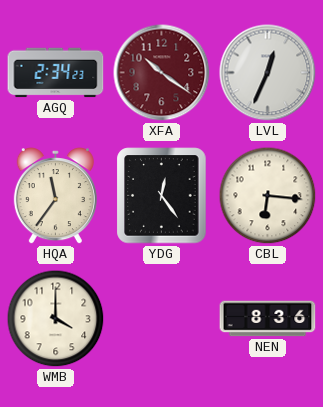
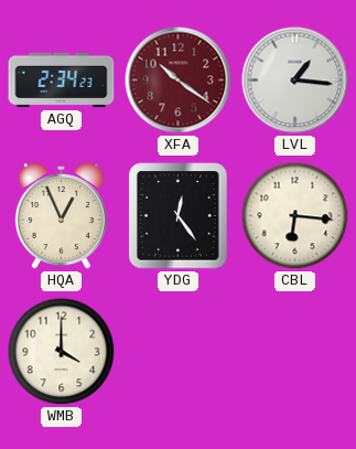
LVL: 12:34 -> 1:16 (295, 81)
HQA: 11:36 -> 12:56 (61, 216)
NEN: 8:36 -> none (268, 319)
